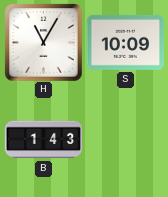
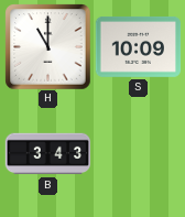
H: 11:05 -> 11:00 (47, 46)
B: 1:43 -> 3:43 (47, 154)
